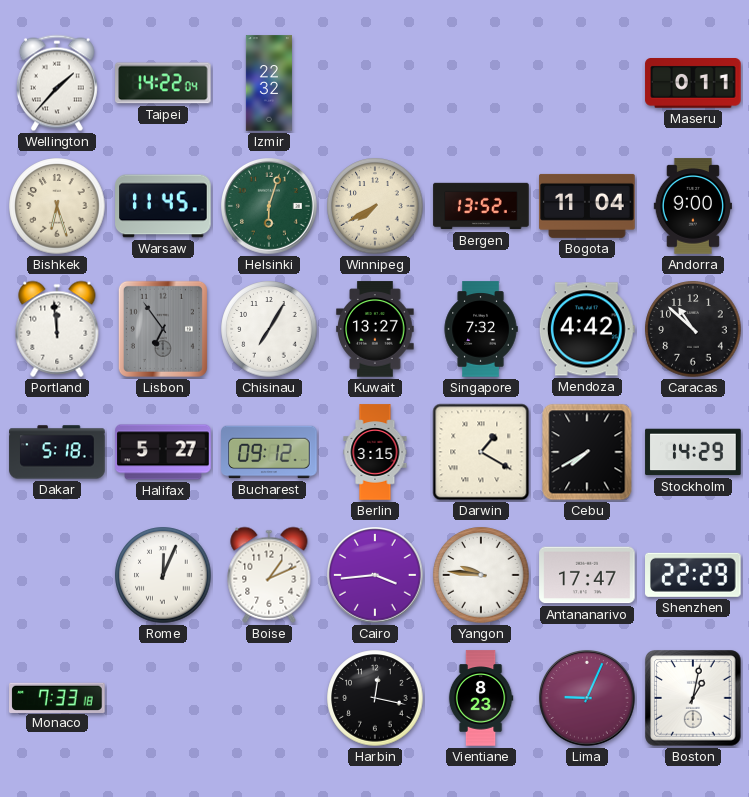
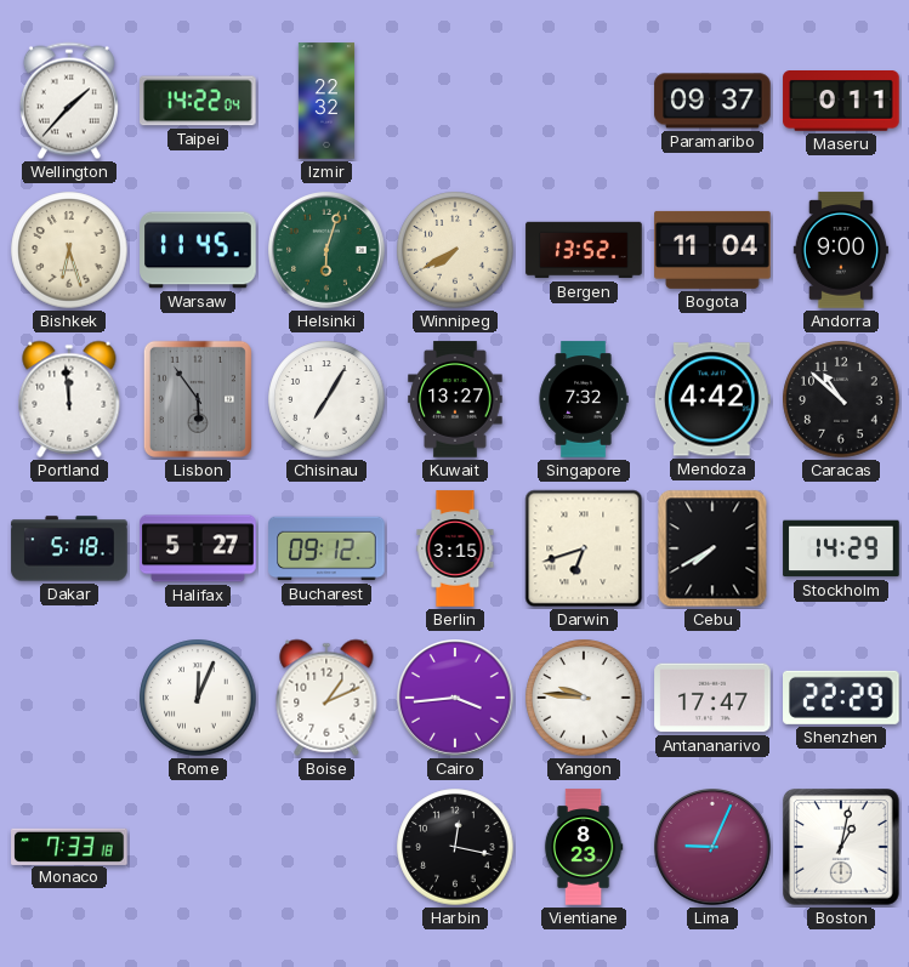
Paramaribo: none -> 09:37 (712, 101)
Lisbon: 6:54 -> 5:54 (198, 399)
Darwin: 1:20 -> 6:42 (584, 548)
